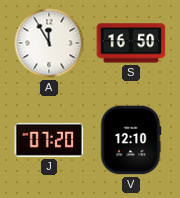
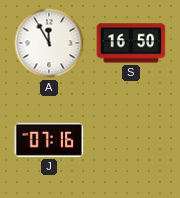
J: 07:20 -> 07:16 (49, 140)
V: 12:10 -> none (131, 140)
